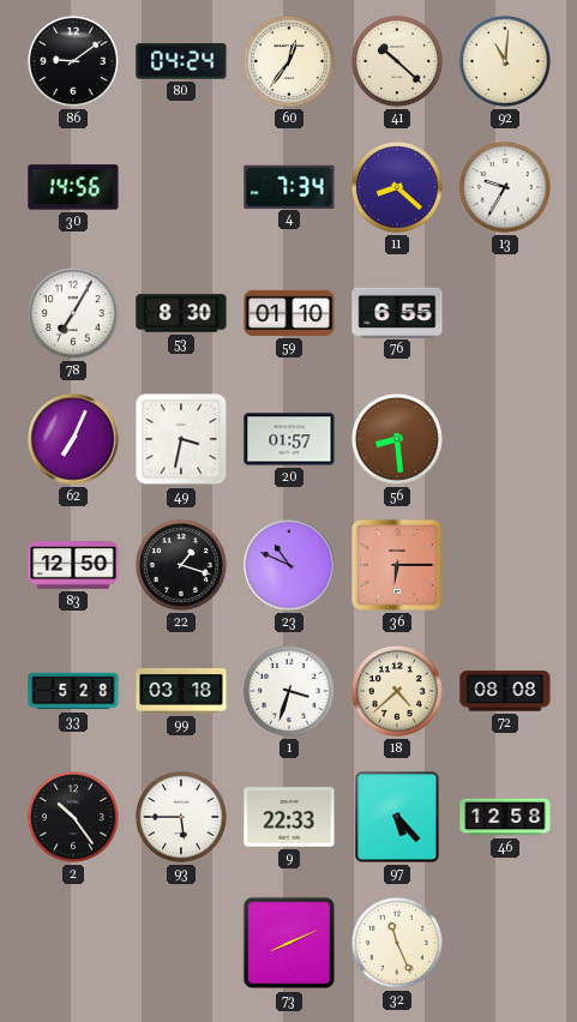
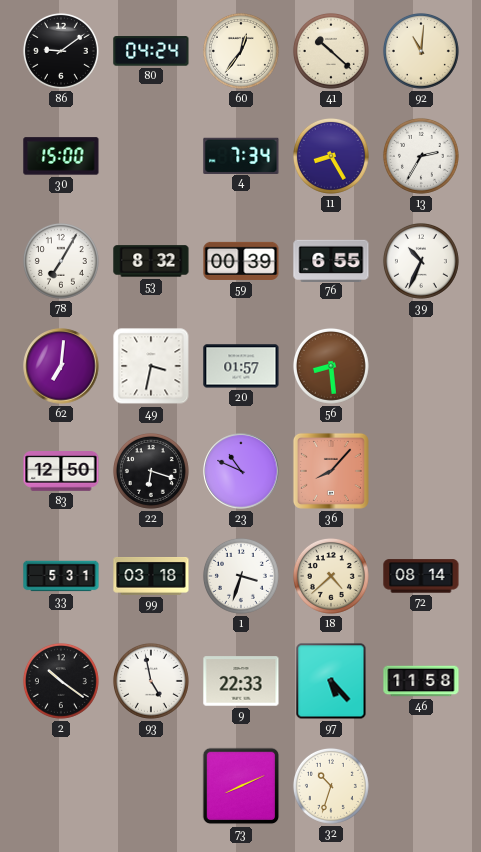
30: 14:56 -> 15:00 (61, 156)
11: 8:22 -> 8:25 (331, 156)
13: 9:35 -> 2:35 (421, 156)
53: 8:30 -> 8:32 (151, 261)
59: 01:10 -> 00:39 (241, 261)
39: none -> 10:34 (421, 261)
62: 7:04 -> 7:01 (61, 366)
22: 1:18 -> 6:18 (151, 471)
36: 6:15 -> 8:07 (331, 471)
33: 5:28 -> 5:31 (61, 576)
72: 08:08 -> 08:14 (421, 576)
2: 10:24 -> 10:21 (61, 681)
93: 5:45 -> 4:58 (151, 681)
46: 12:58 -> 11:58 (421, 681)
32: 11:26 -> 10:33 (331, 786)
